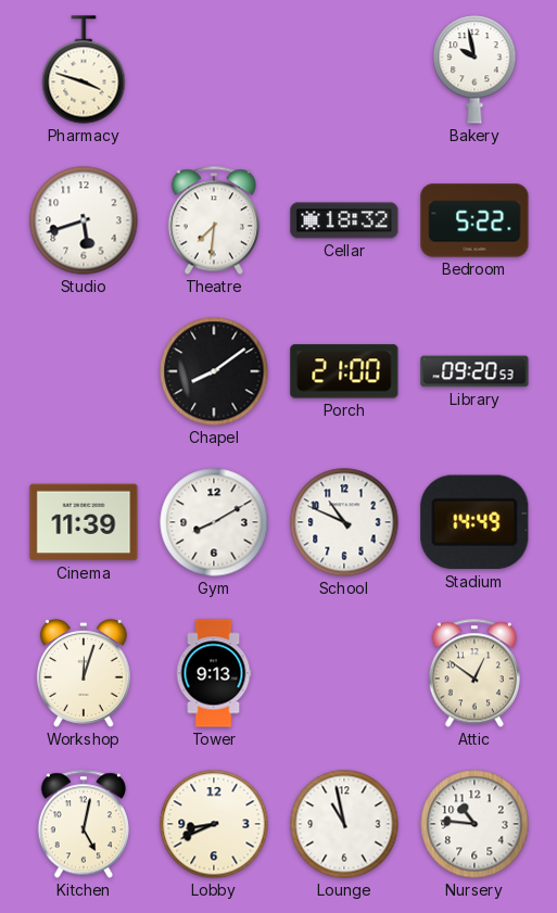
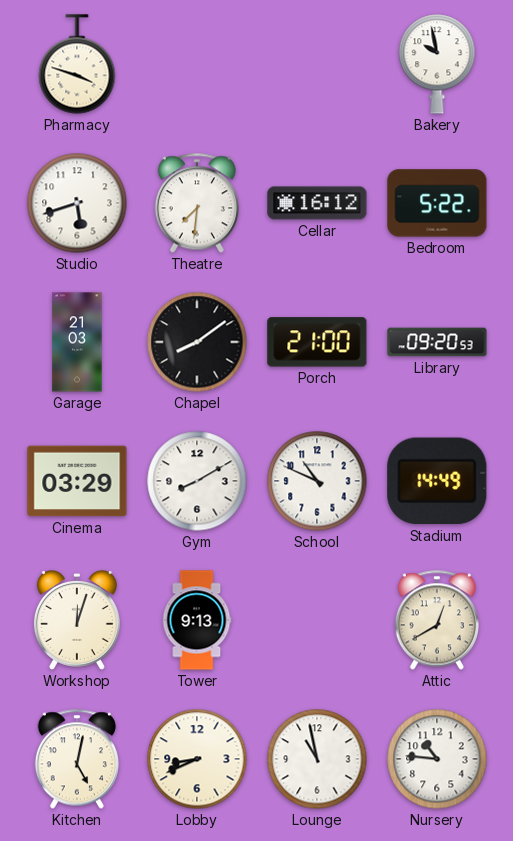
Cellar: 18:32 -> 16:12 (317, 203)
Garage: none -> 21:03 (77, 342)
Cinema: 11:39 -> 03:29 (77, 481)
Attic: 12:51 -> 12:40 (437, 620)
